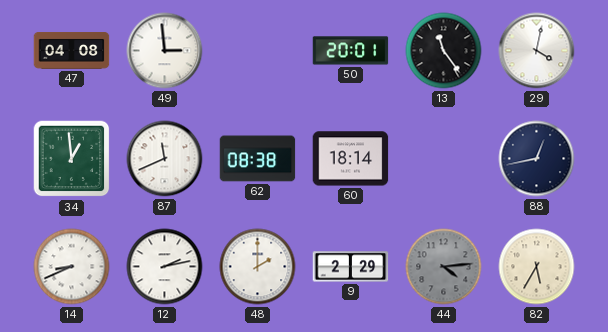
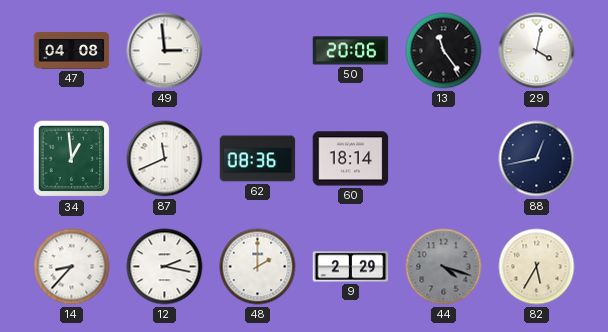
50: 20:01 -> 20:06 (351, 51)
62: 08:38 -> 08:36 (258, 159)
14: 8:41 -> 8:37 (72, 267)
12: 2:13 -> 2:17 (165, 267)
44: 4:14 -> 4:18 (444, 267)
